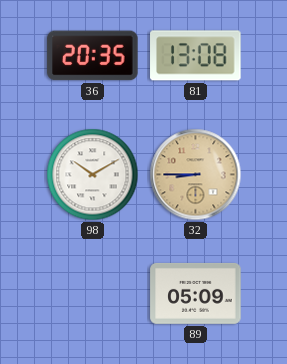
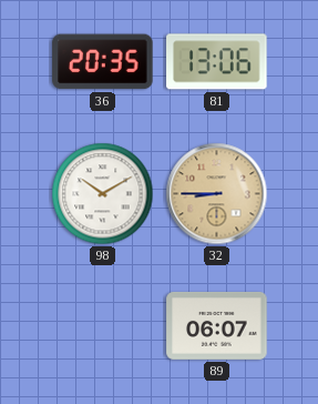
81: 13:08 -> 13:06 (217, 62)
89: 05:09 -> 06:07 (217, 325)
